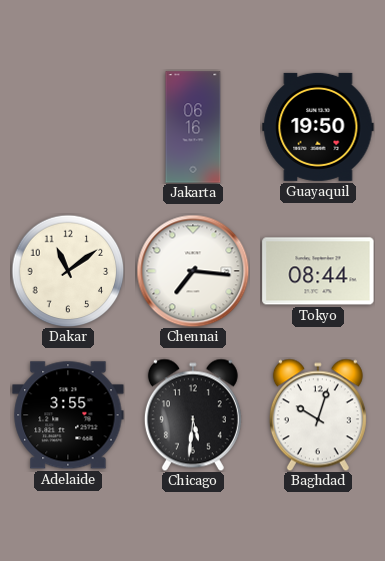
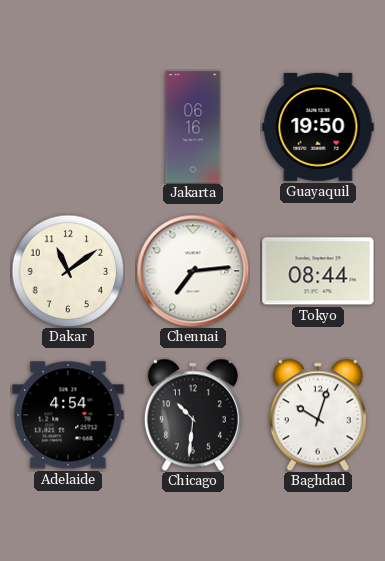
Chennai: 7:16 -> 7:14 (193, 271)
Adelaide: 3:55 -> 4:54 (68, 415)
Chicago: 5:31 -> 10:31 (193, 415)
